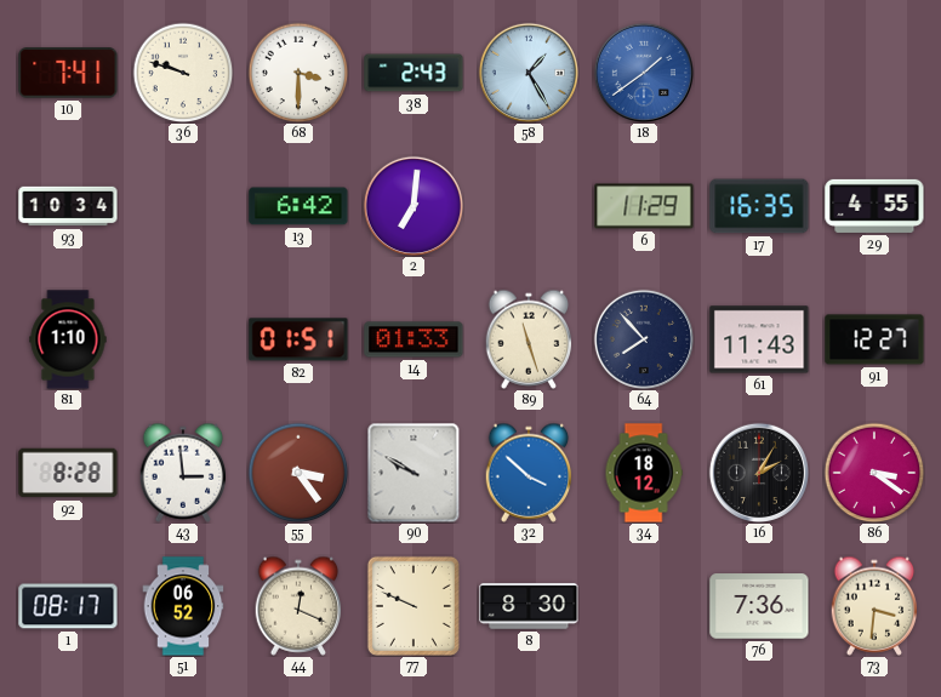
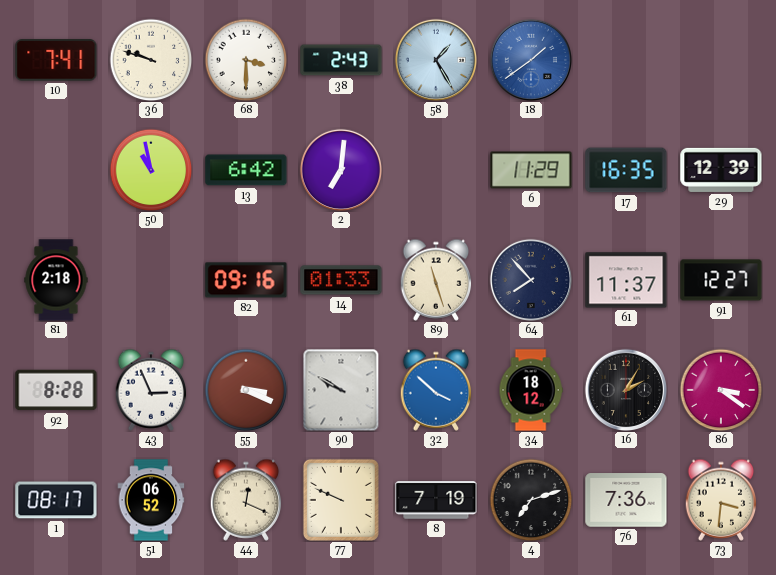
93: 10:34 -> none (68, 206)
50: none -> 10:58 (151, 170)
29: 4:55 -> 12:39 (721, 170)
81: 1:10 -> 2:18 (56, 280)
82: 01:51 -> 09:16 (246, 280)
61: 11:43 -> 11:37 (626, 280)
43: 2:59 -> 2:56 (151, 390)
55: 3:24 -> 3:19 (246, 390)
8: 8:30 -> 7:19 (436, 500)
4: none -> 7:12 (531, 500)
